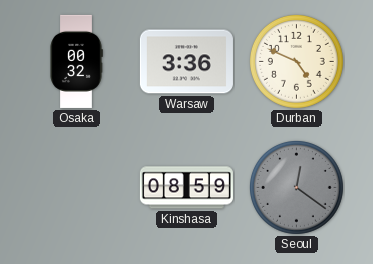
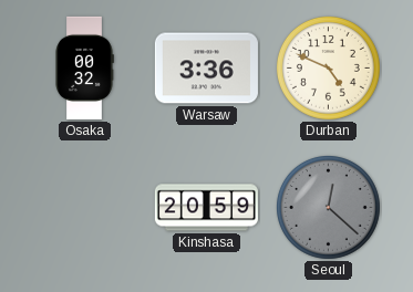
Kinshasa: 08:59 -> 20:59 (206, 208)
Seoul: 12:21 -> 12:22 (328, 207)
